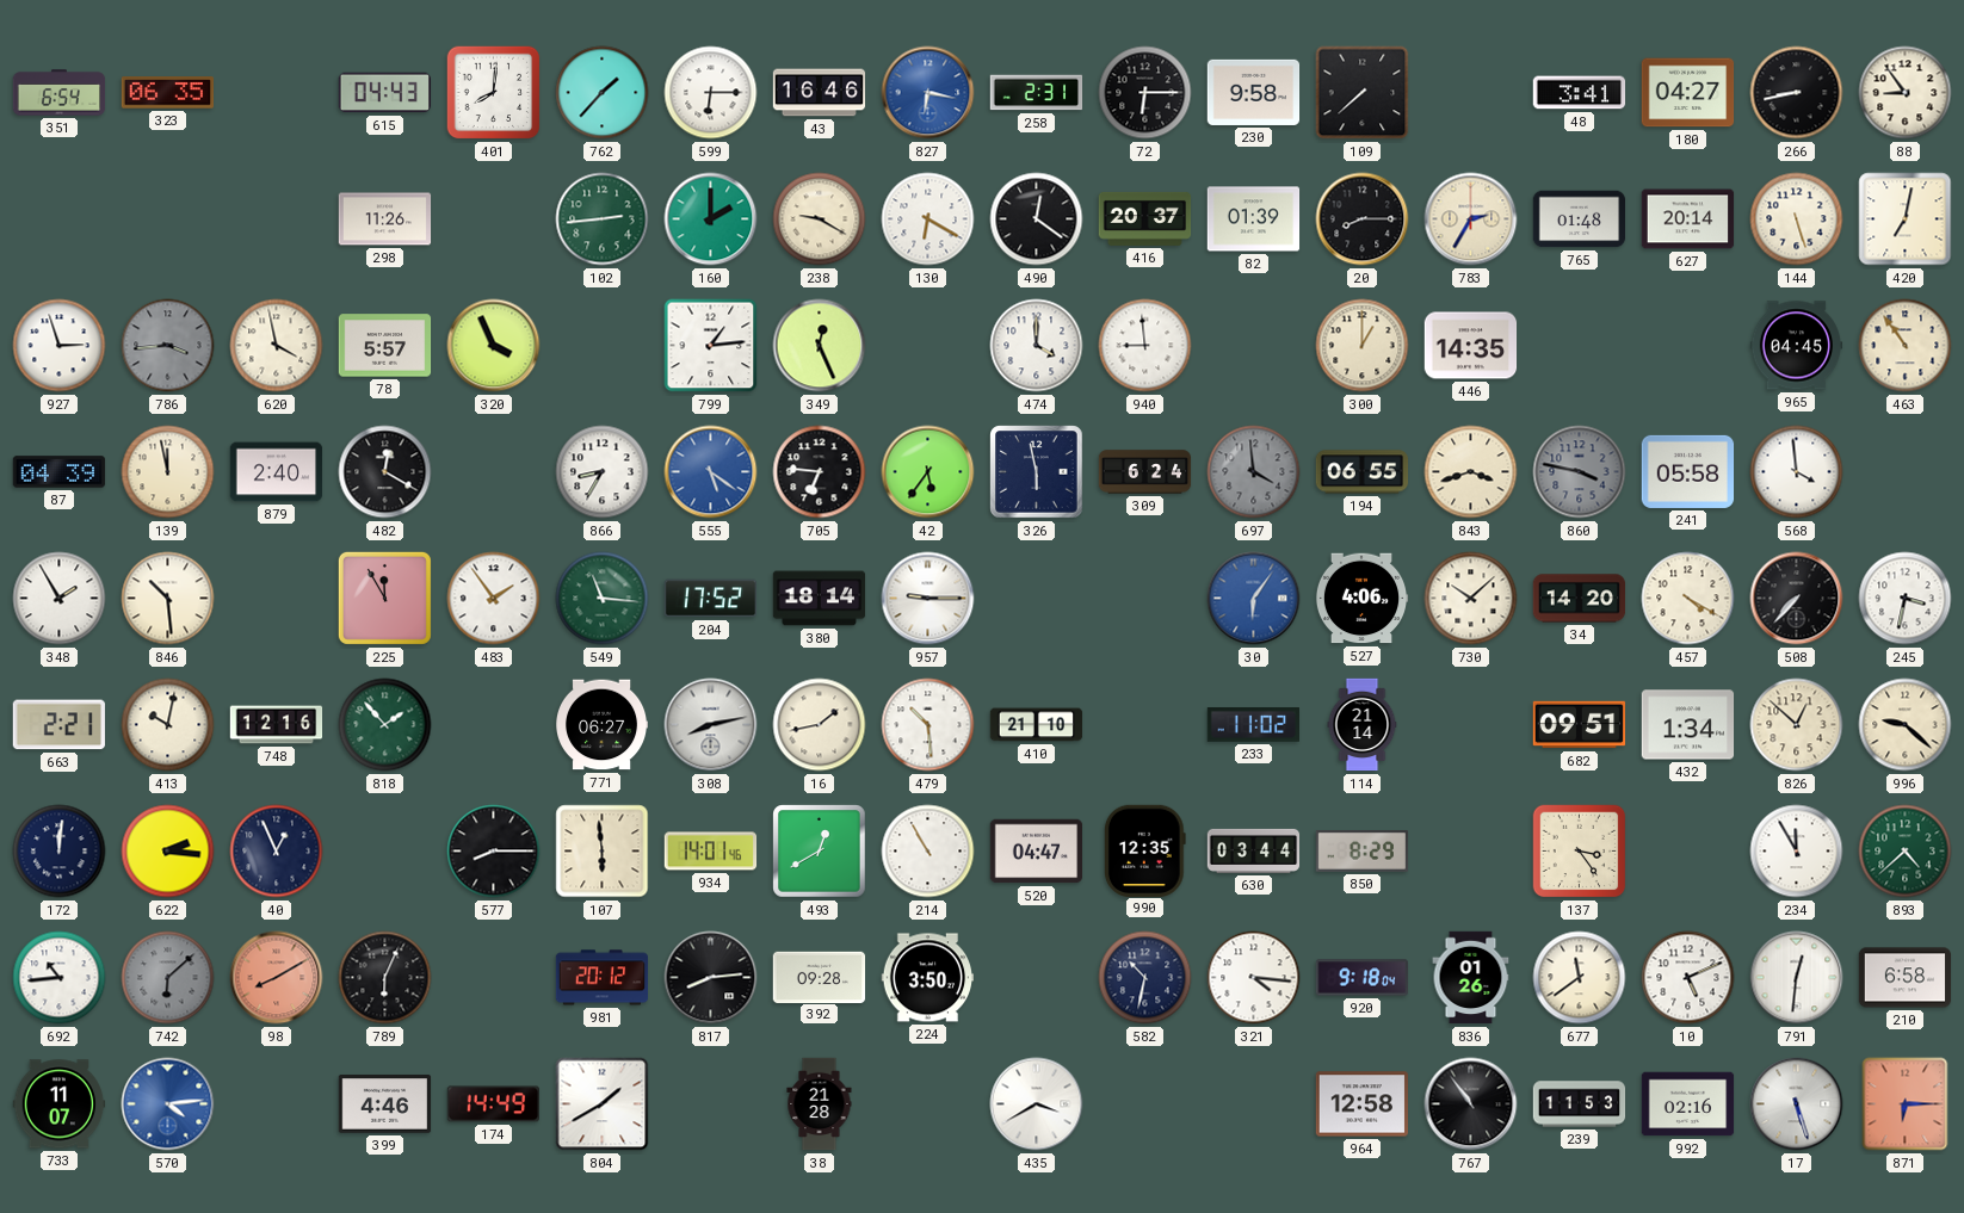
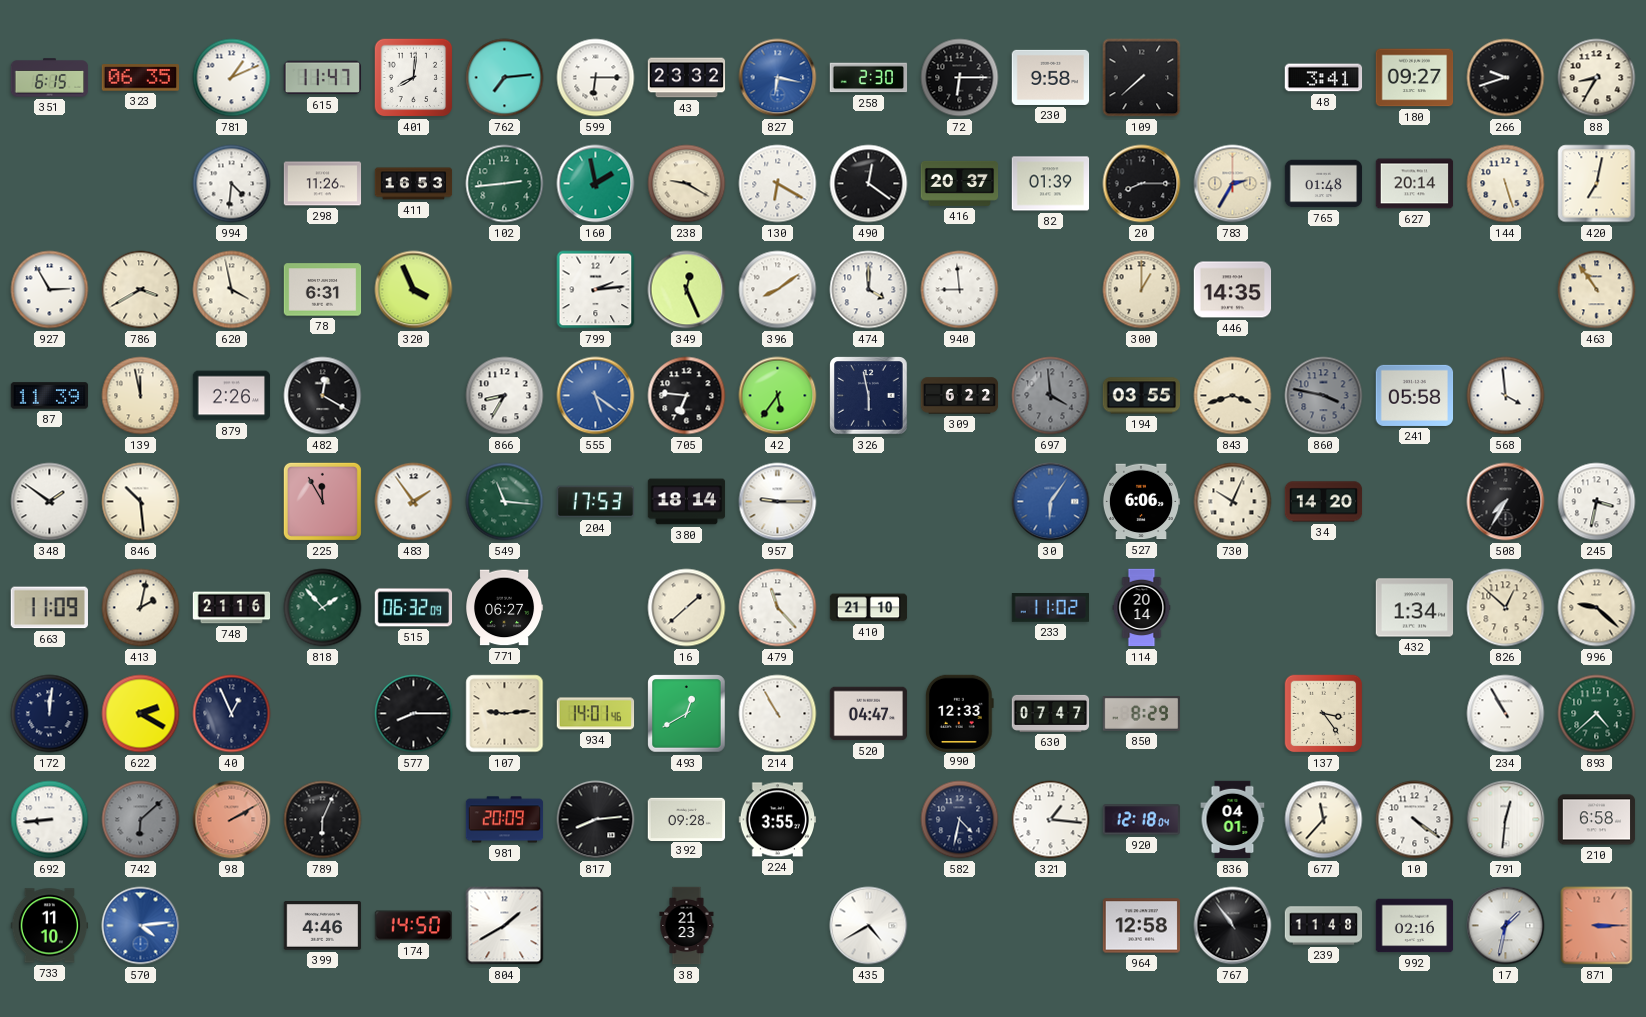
351: 6:54 -> 6:15 (50, 78)
781: none -> 1:11 (232, 78)
615: 04:43 -> 11:47 (323, 78)
762: 1:37 -> 7:14 (505, 78)
43: 16:46 -> 23:32 (687, 78)
258: 2:31 -> 2:30 (869, 78)
180: 04:27 -> 09:27 (1415, 78)
266: 8:43 -> 9:42 (1506, 78)
88: 8:54 -> 8:35 (1597, 78)
994: none -> 4:31 (232, 184)
411: none -> 16:53 (414, 184)
160: 2:00 -> 1:58 (596, 184)
927: 2:57 -> 2:55 (50, 290)
786: 3:44 -> 3:40 (141, 290)
786 dial: grey -> cream (141, 290)
78: 5:57 -> 6:31 (323, 290)
799: 1:14 -> 2:14 (596, 290)
396: none -> 8:09 (778, 290)
965: 04:45 -> none (1797, 346)
87: 04:39 -> 11:39 (50, 396)
879: 2:40 -> 2:26 (232, 396)
309: 6:24 -> 6:22 (960, 396)
194: 06:55 -> 03:55 (1142, 396)
348: 1:55 -> 1:51 (50, 502)
204: 17:52 -> 17:53 (596, 502)
527: 4:06 -> 6:06 (1141, 502)
730: 10:08 -> 10:04 (1233, 502)
457: 4:20 -> none (1688, 599)
508: 7:37 -> 7:35 (1506, 502)
663: 2:21 -> 11:09 (49, 608)
413: 10:02 -> 2:02 (141, 608)
748: 12:16 -> 21:16 (232, 608)
515: none -> 06:32 (414, 608)
308: 8:13 -> none (711, 725)
16: 1:43 -> 1:38 (687, 608)
479: 10:29 -> 11:23 (778, 608)
114: 21:14 -> 20:14 (1142, 608)
682: 09:51 -> none (1580, 725)
622: 2:16 -> 2:20 (141, 714)
107: 5:59 -> 9:14 (505, 714)
990: 12:35 -> 12:33 (959, 713)
630: 03:44 -> 07:47 (1051, 713)
234: 11:55 -> 10:55 (1506, 714)
692: 10:44 -> 8:44 (50, 820)
98: 8:10 -> 2:10 (232, 820)
981: 20:12 -> 20:09 (505, 820)
224: 3:50 -> 3:55 (778, 820)
582: 10:32 -> 4:32 (960, 820)
321: 4:16 -> 1:16 (1051, 820)
920: 9:18 -> 12:18 (1142, 820)
836: 01:26 -> 04:01 (1233, 820)
677: 11:39 -> 11:37 (1324, 820)
10: 5:11 -> 4:21 (1415, 820)
733: 11:07 -> 11:10 (50, 926)
174: 14:49 -> 14:50 (414, 926)
38: 21:28 -> 21:23 (687, 926)
435: 3:40 -> 4:40 (869, 926)
239: 11:53 -> 11:48 (1324, 926)
17: 5:27 -> 1:32 (1506, 926)
871: 6:15 -> 3:15 (1597, 926)
